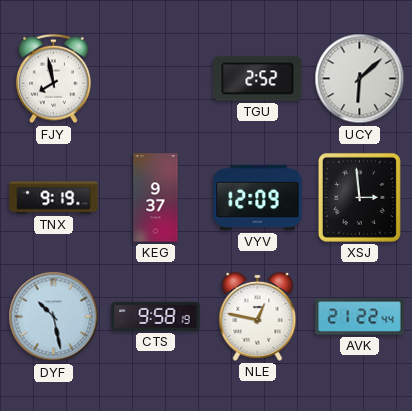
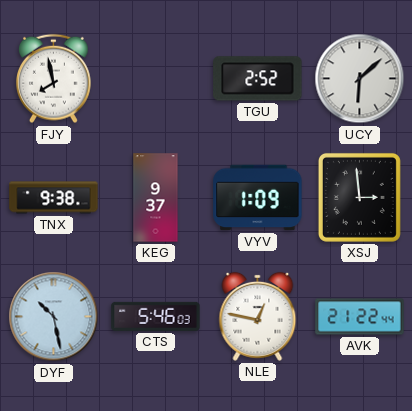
TNX: 9:19 -> 9:38 (54, 198)
VYV: 12:09 -> 1:09 (258, 198)
CTS: 9:58 -> 5:46 (156, 316)
